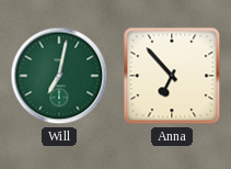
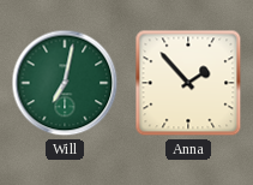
Anna: 6:53 -> 1:53 (188, 83)
